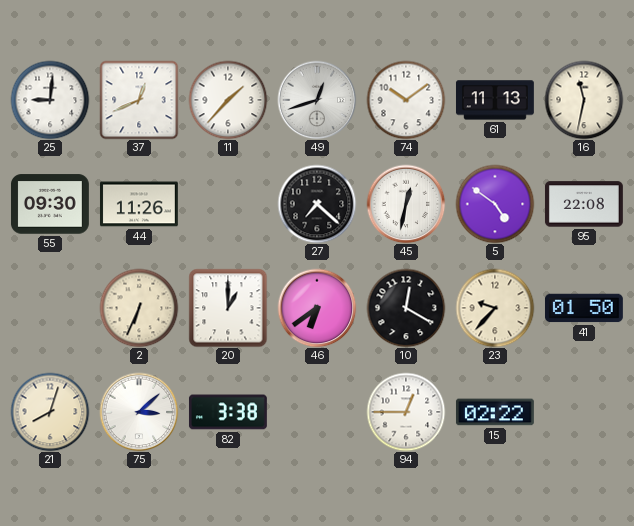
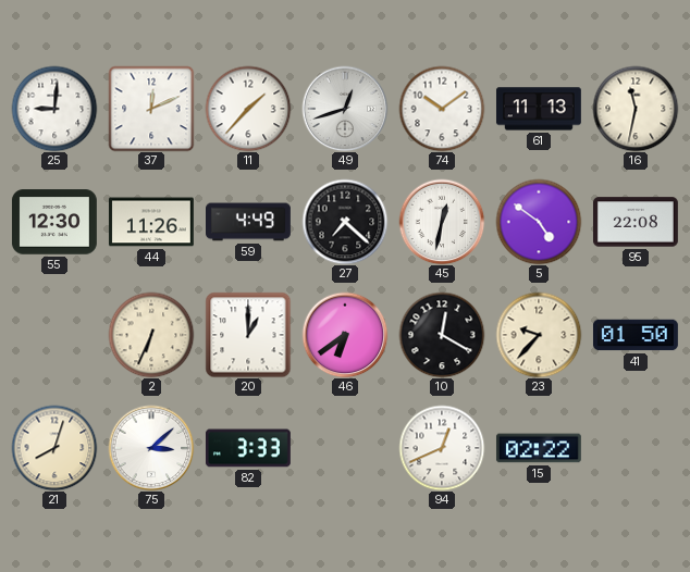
37: 12:41 -> 12:11 (151, 109)
55: 09:30 -> 12:30 (54, 222)
59: none -> 4:49 (249, 222)
82: 3:38 -> 3:33 (248, 448)
94: 12:45 -> 12:41 (442, 448)
